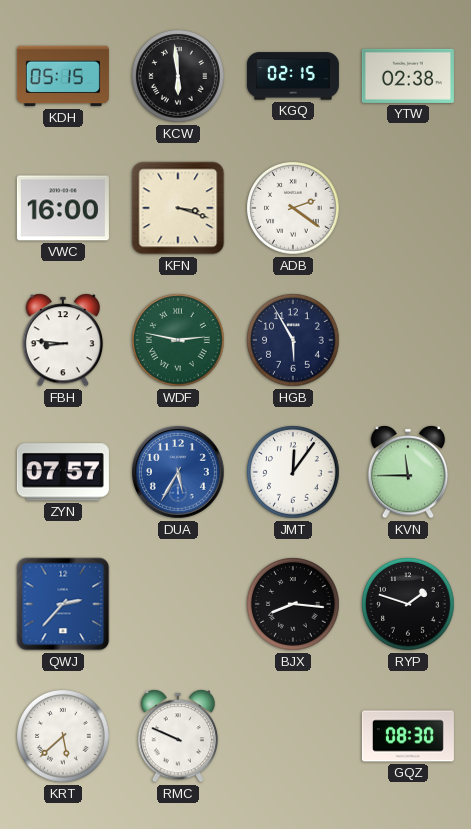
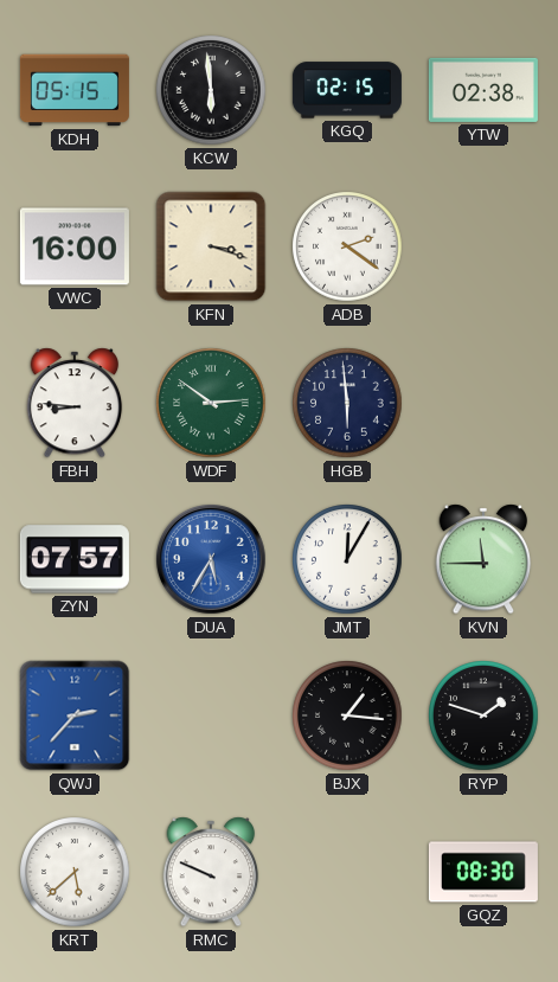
WDF: 2:47 -> 2:51 (211, 403)
HGB: 5:55 -> 5:59 (347, 403)
JMT: 12:06 -> 12:05 (347, 559)
BJX: 8:16 -> 1:16 (347, 715)
